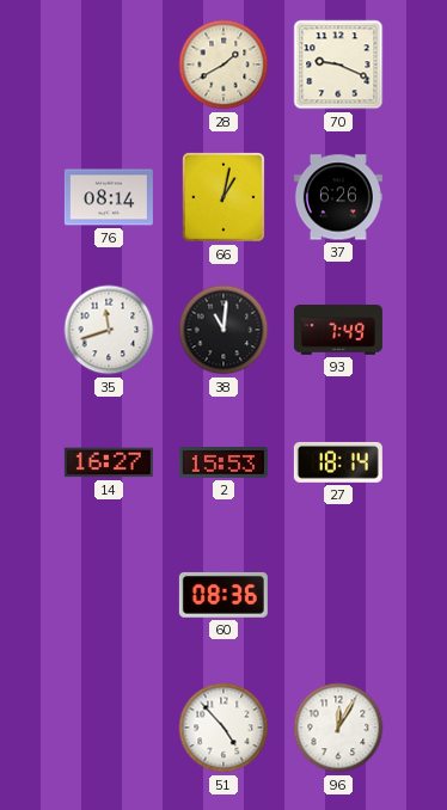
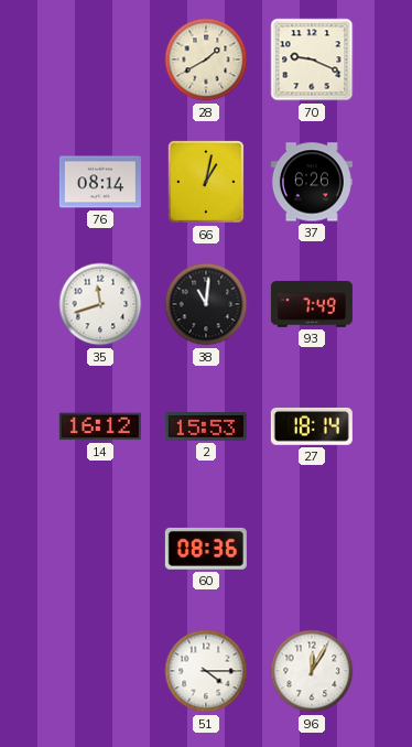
14: 16:27 -> 16:12 (100, 426)
51: 4:53 -> 4:15 (206, 671)
